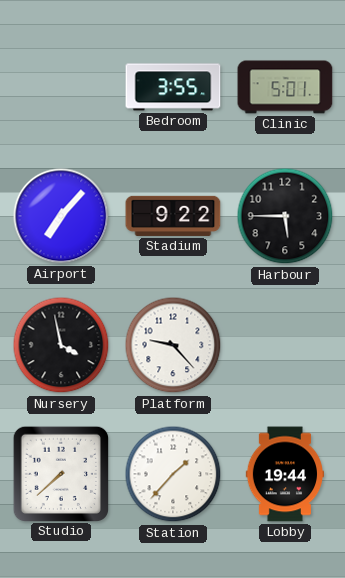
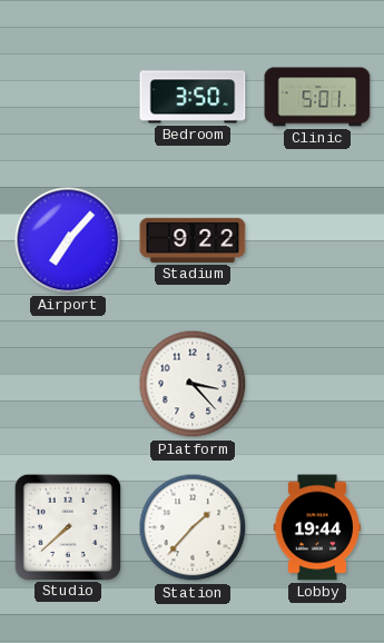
Bedroom: 3:55 -> 3:50 (193, 97)
Harbour: 5:45 -> none (285, 216)
Nursery: 3:58 -> none (61, 345)
Platform: 9:23 -> 3:23 (193, 384)
